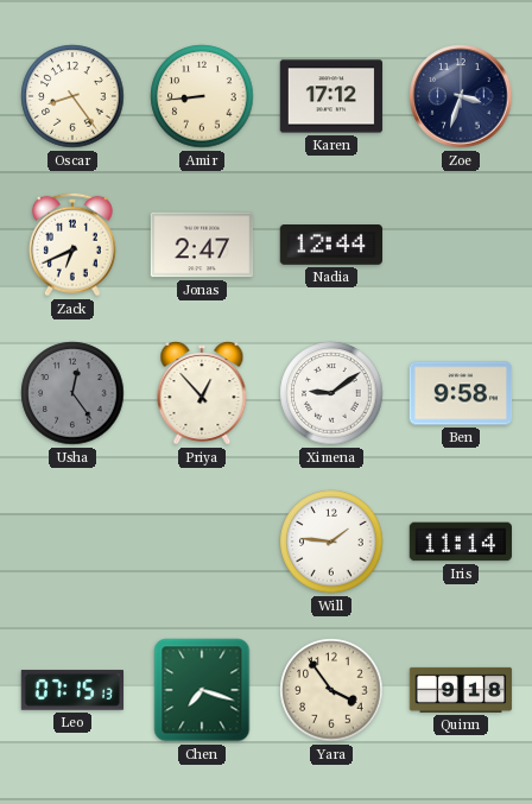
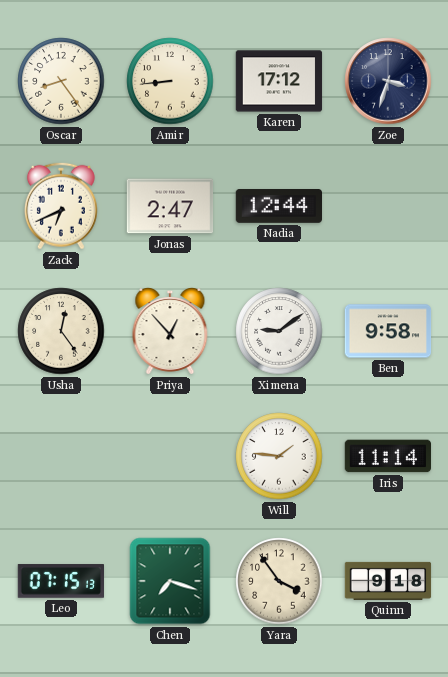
Usha dial: grey -> cream (61, 331)
